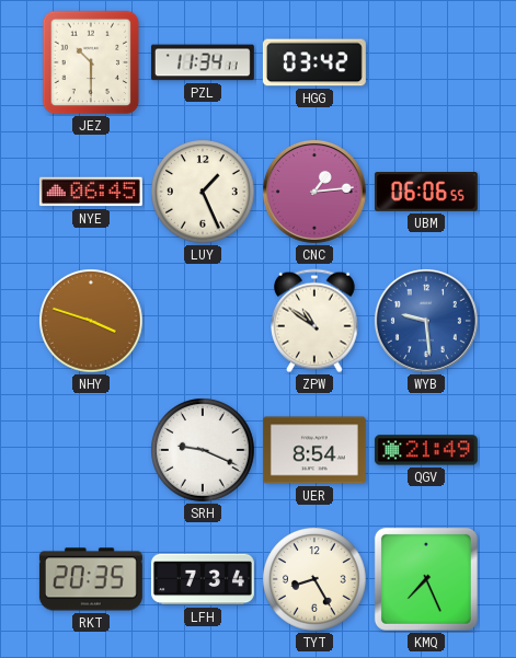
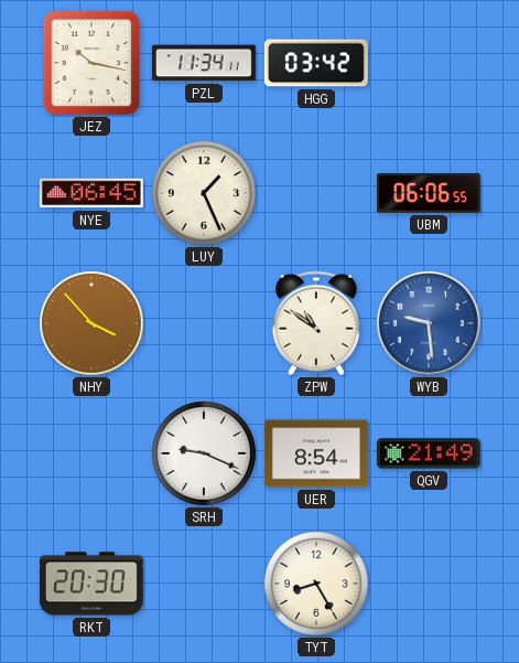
JEZ: 10:30 -> 10:17 (91, 63)
CNC: 1:14 -> none (314, 192)
NHY: 3:48 -> 3:53 (93, 324)
RKT: 20:35 -> 20:30 (91, 584)
LFH: 7:34 -> none (203, 579)
KMQ: 7:26 -> none (426, 579)
